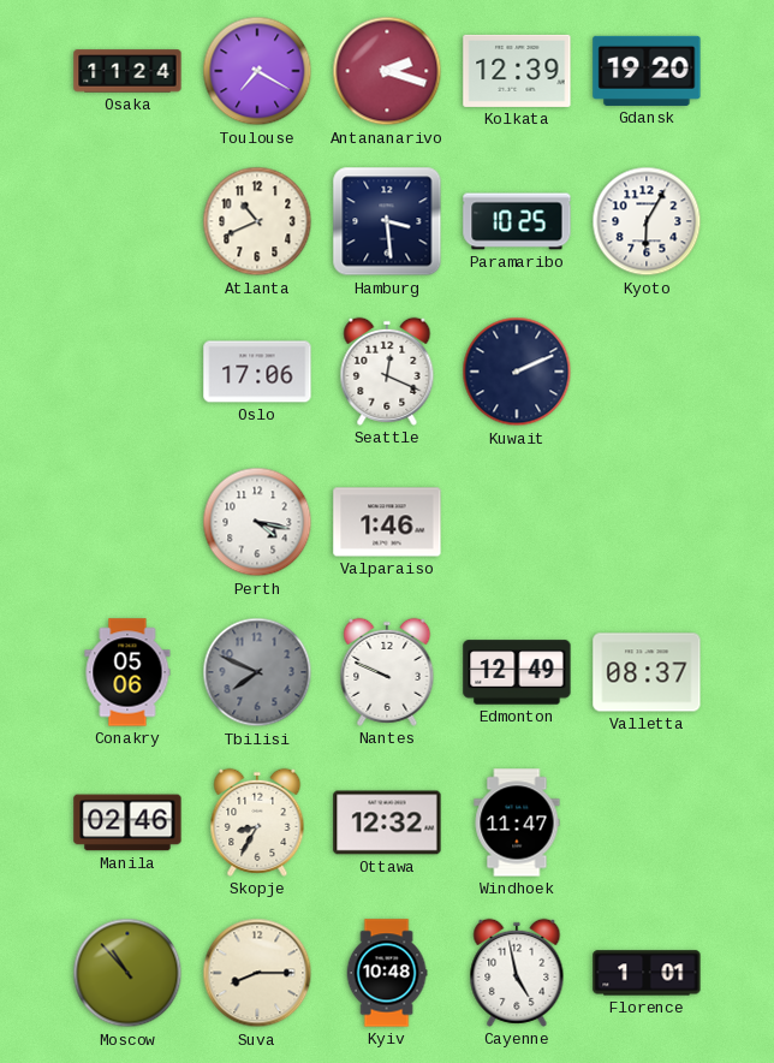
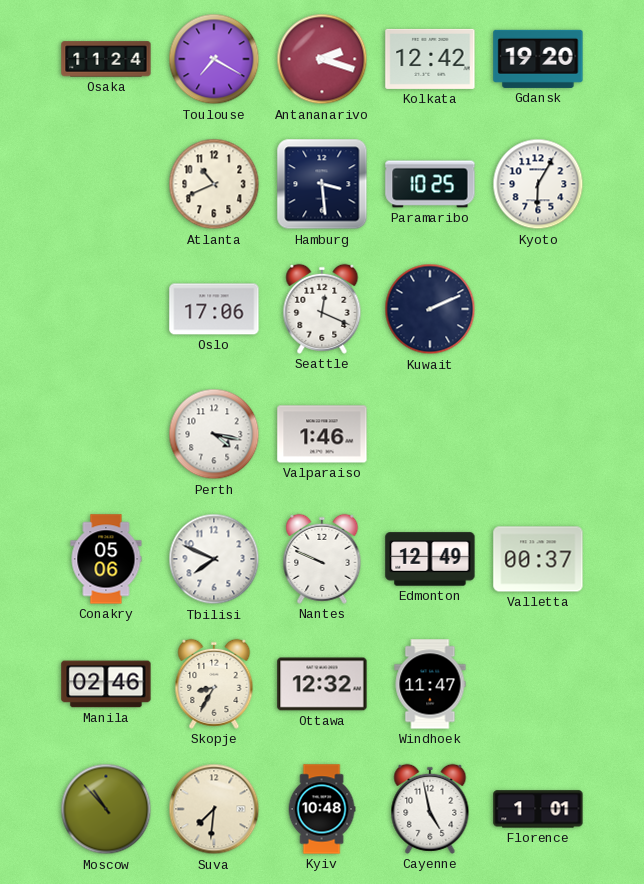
Kolkata: 12:39 -> 12:42 (430, 59)
Tbilisi dial: grey -> white (214, 559)
Valletta: 08:37 -> 00:37 (538, 559)
Suva: 8:15 -> 7:31 (214, 809)
